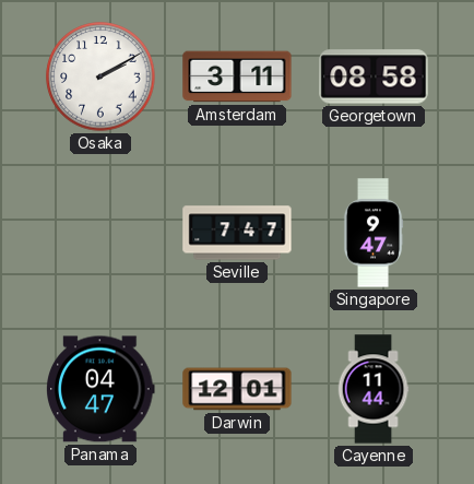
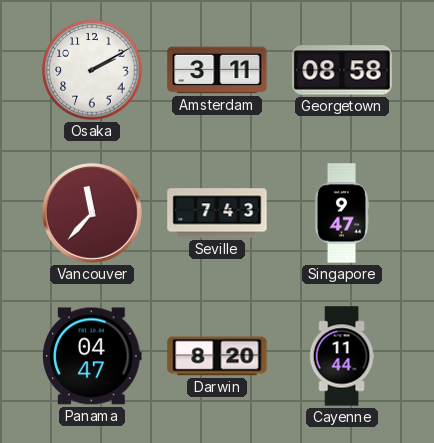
Vancouver: none -> 11:37 (92, 213)
Seville: 7:47 -> 7:43 (217, 213)
Darwin: 12:01 -> 8:20 (217, 356)
